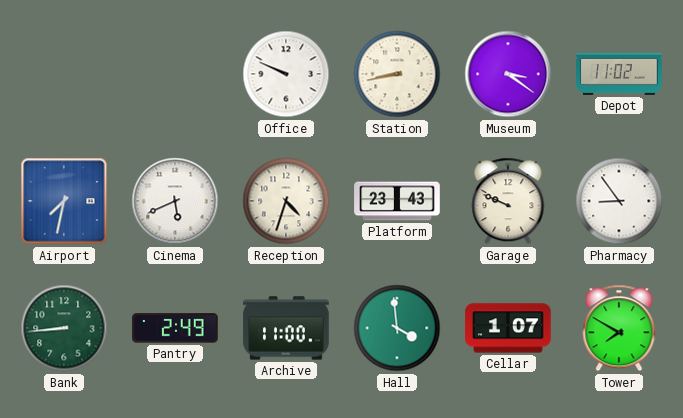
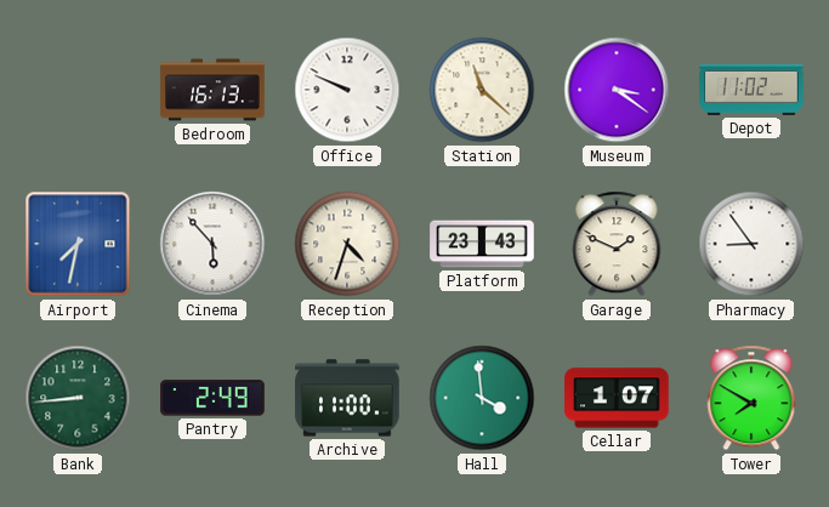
Bedroom: none -> 16:13 (212, 90)
Station: 8:43 -> 11:22 (482, 90)
Cinema: 5:41 -> 5:53 (212, 244)
Garage: 9:49 -> 1:49 (617, 244)
